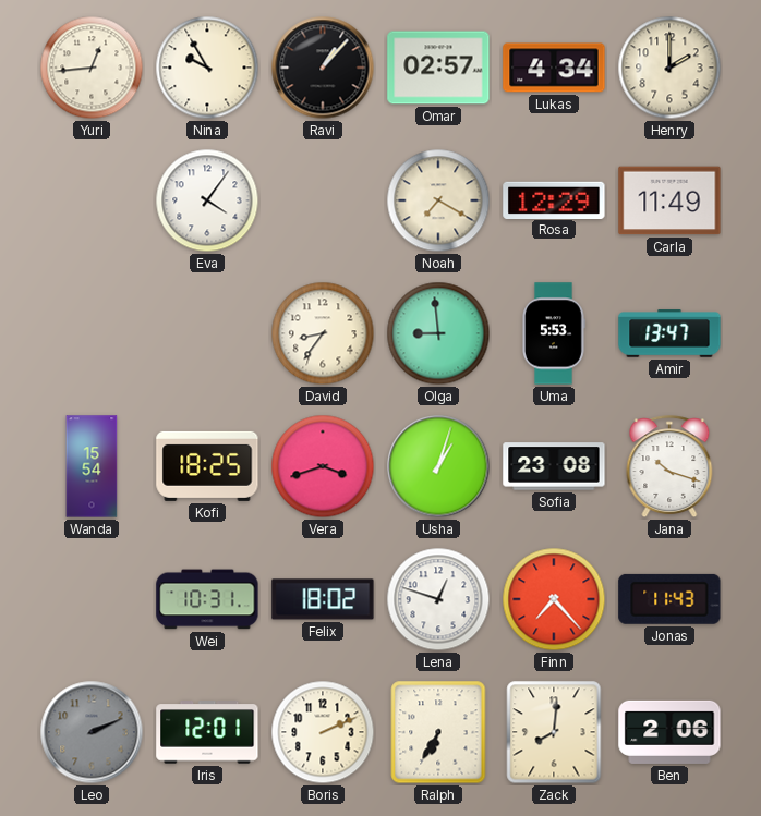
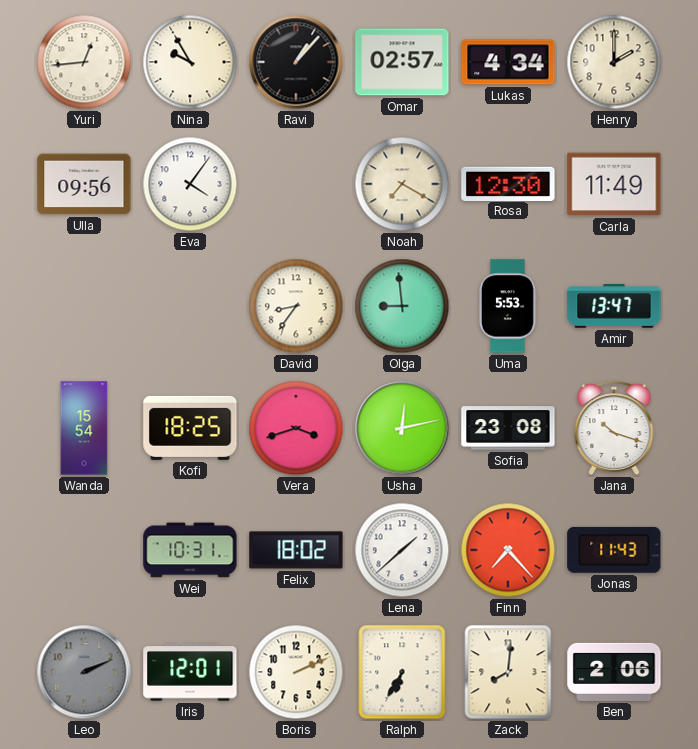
Ulla: none -> 09:56 (84, 184)
Rosa: 12:29 -> 12:30 (508, 183)
Usha: 1:03 -> 12:13 (402, 428)
Lena: 12:48 -> 1:38 (402, 550)
